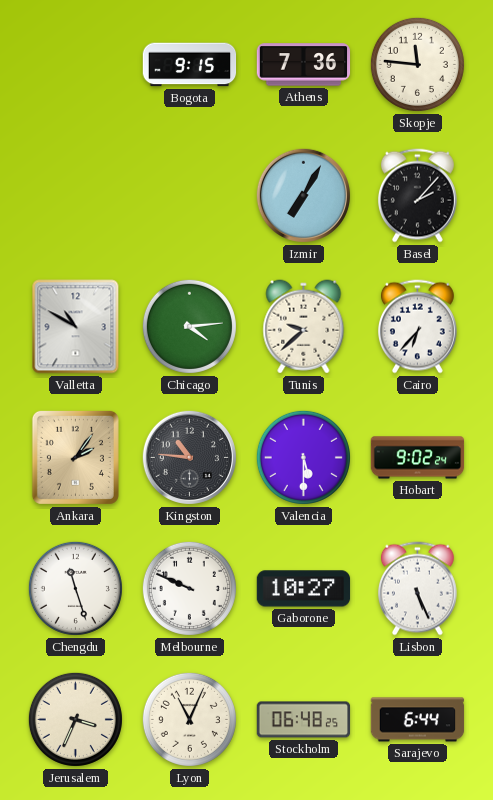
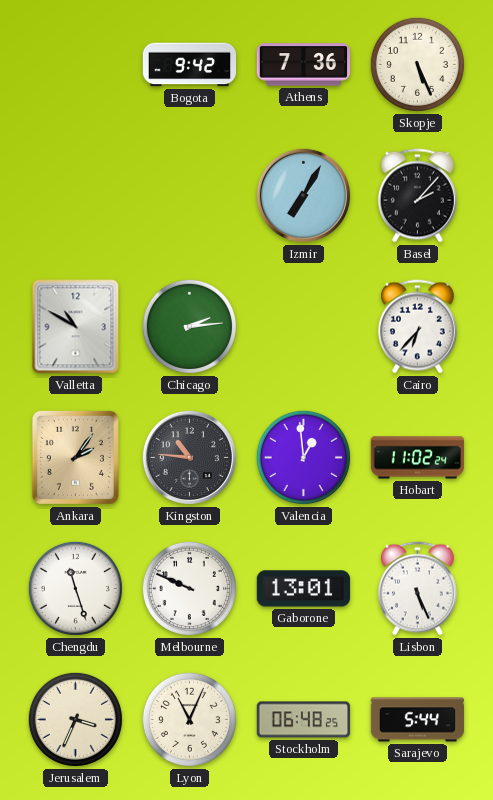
Bogota: 9:15 -> 9:42 (190, 65)
Skopje: 11:46 -> 5:26 (417, 64)
Chicago: 4:14 -> 2:14 (189, 326)
Tunis: 9:38 -> none (304, 327)
Valencia: 5:30 -> 12:59 (303, 457)
Hobart: 9:02 -> 11:02 (418, 458)
Gaborone: 10:27 -> 13:01 (304, 589)
Sarajevo: 6:44 -> 5:44 (418, 720)
